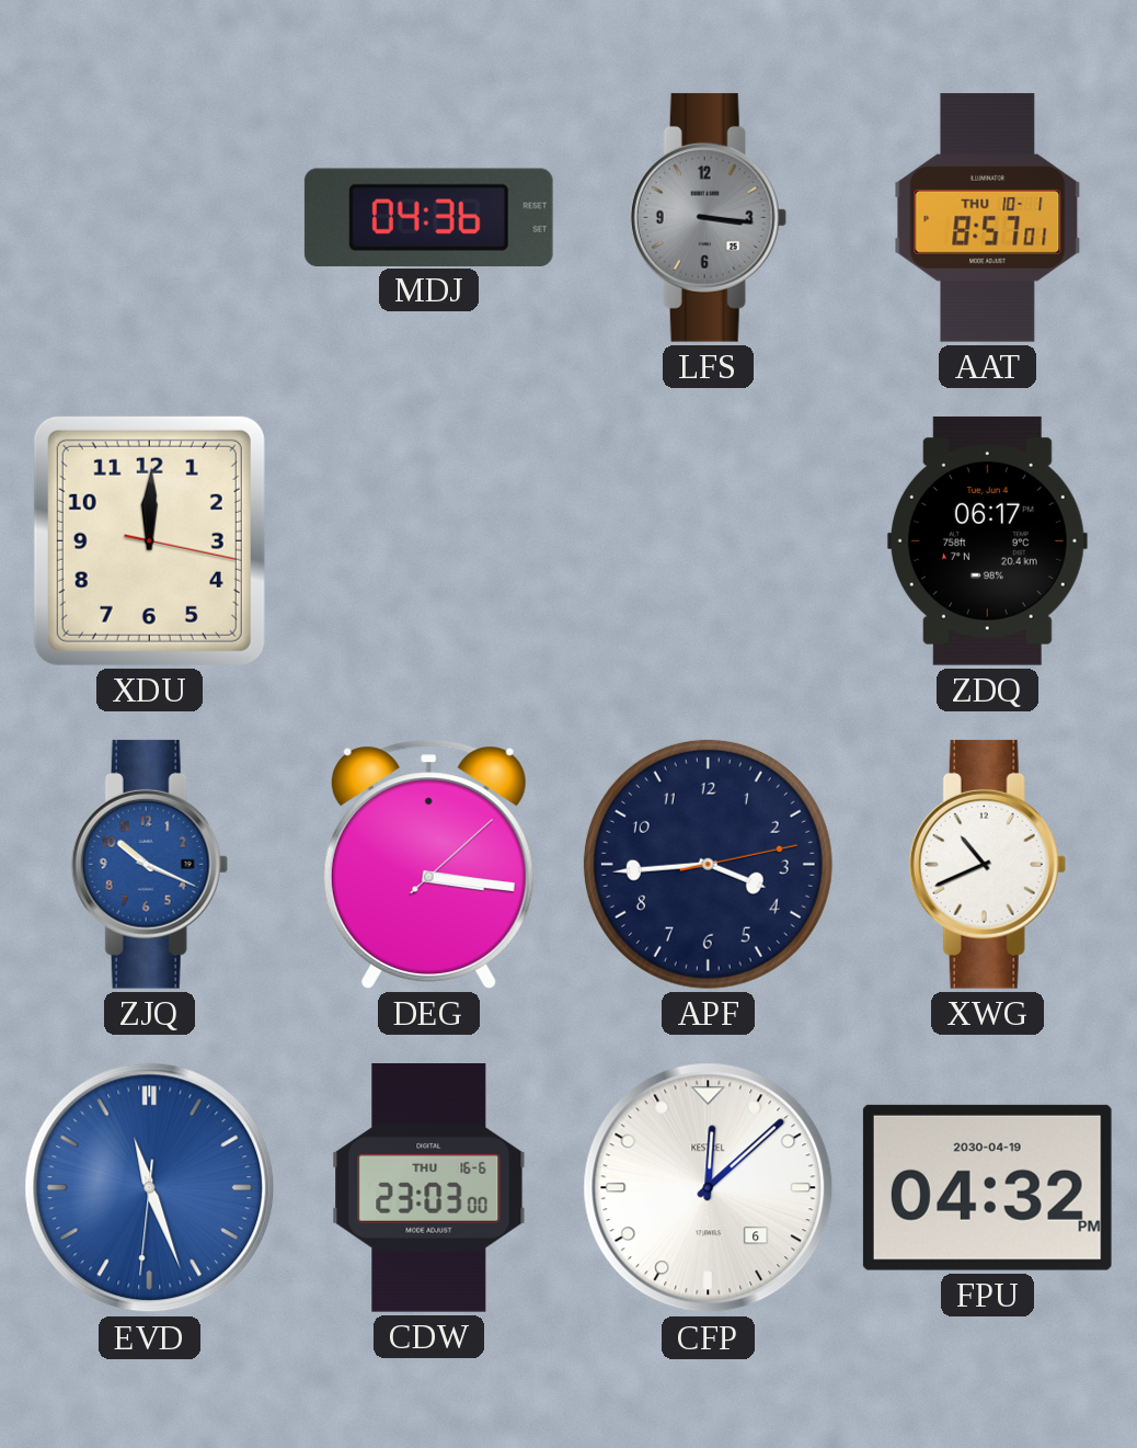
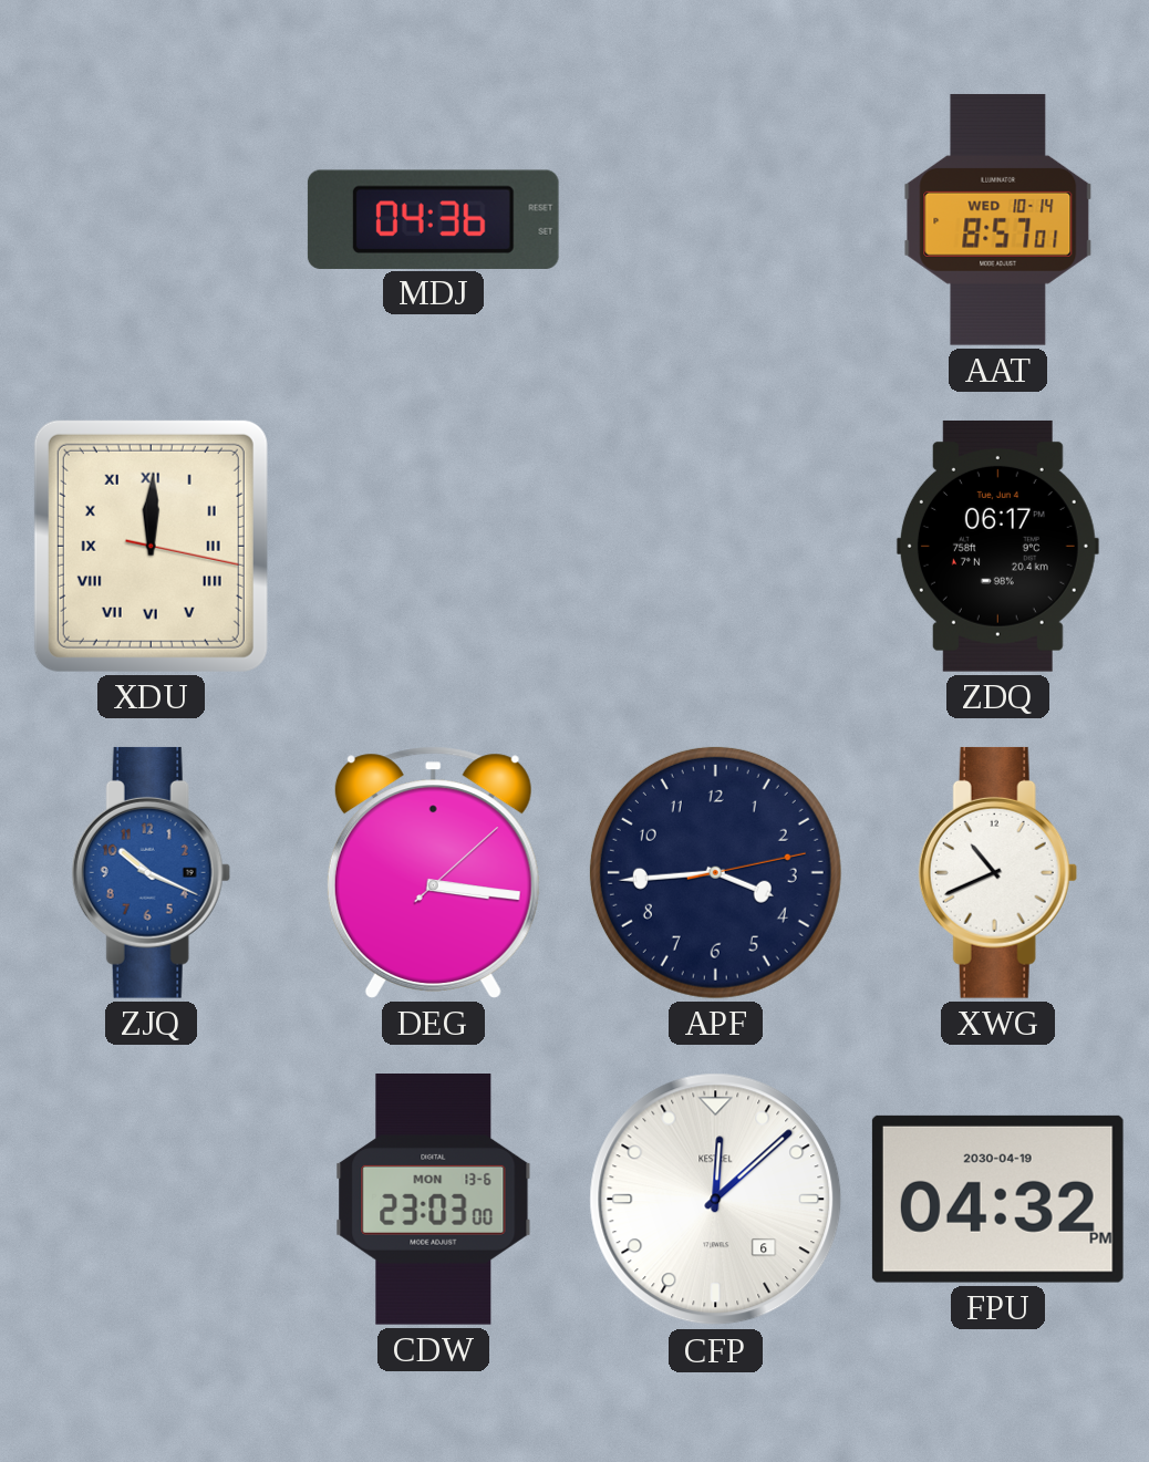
LFS: 3:16 -> none (708, 217)
AAT date: THU 10-1 -> WED 10-14 (998, 219)
XDU numerals: Arabic -> Roman (151, 546)
EVD: 11:26 -> none (150, 1188)
CDW date: THU 16-6 -> MON 13-6 (434, 1200)
